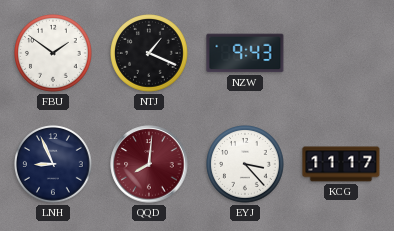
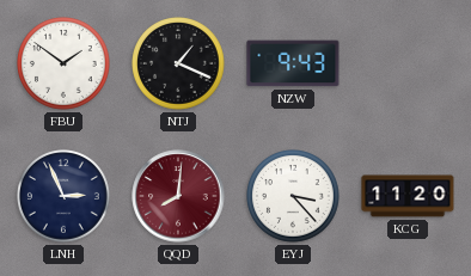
LNH: 8:56 -> 2:56 (65, 197)
KCG: 11:17 -> 11:20 (408, 196)
